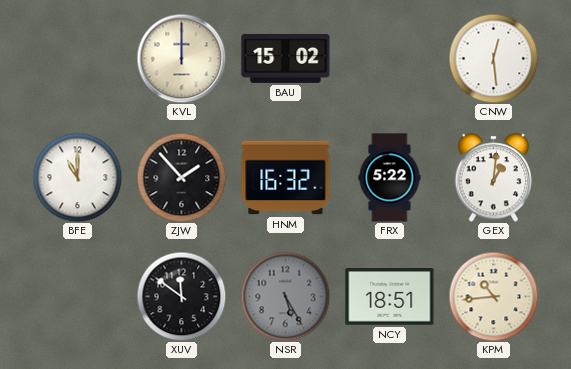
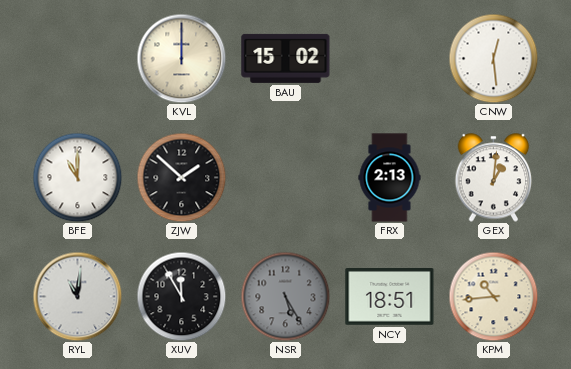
ZJW: 1:53 -> 1:52 (181, 177)
HNM: 16:32 -> none (286, 178)
FRX: 5:22 -> 2:13 (390, 178)
RYL: none -> 11:01 (77, 296)
XUV: 11:51 -> 11:55 (181, 296)
